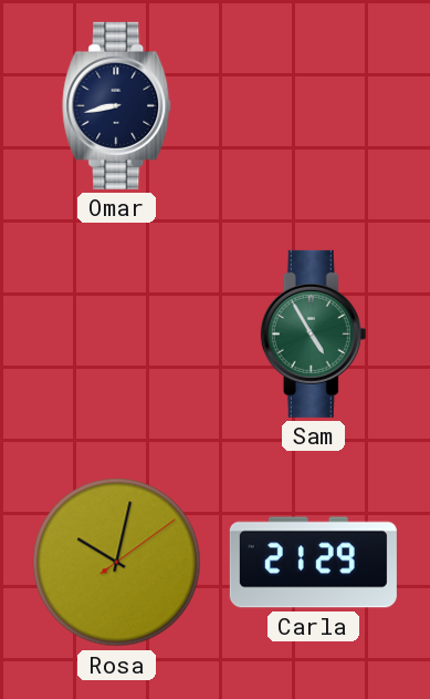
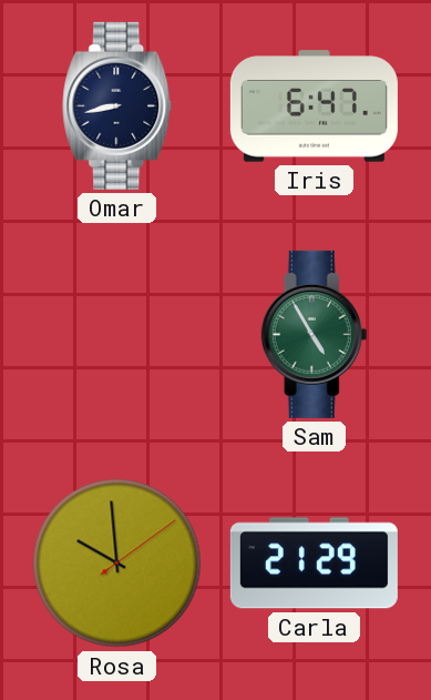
Iris: none -> 6:47 (314, 106)
Rosa: 10:02 -> 9:59 (117, 564)
